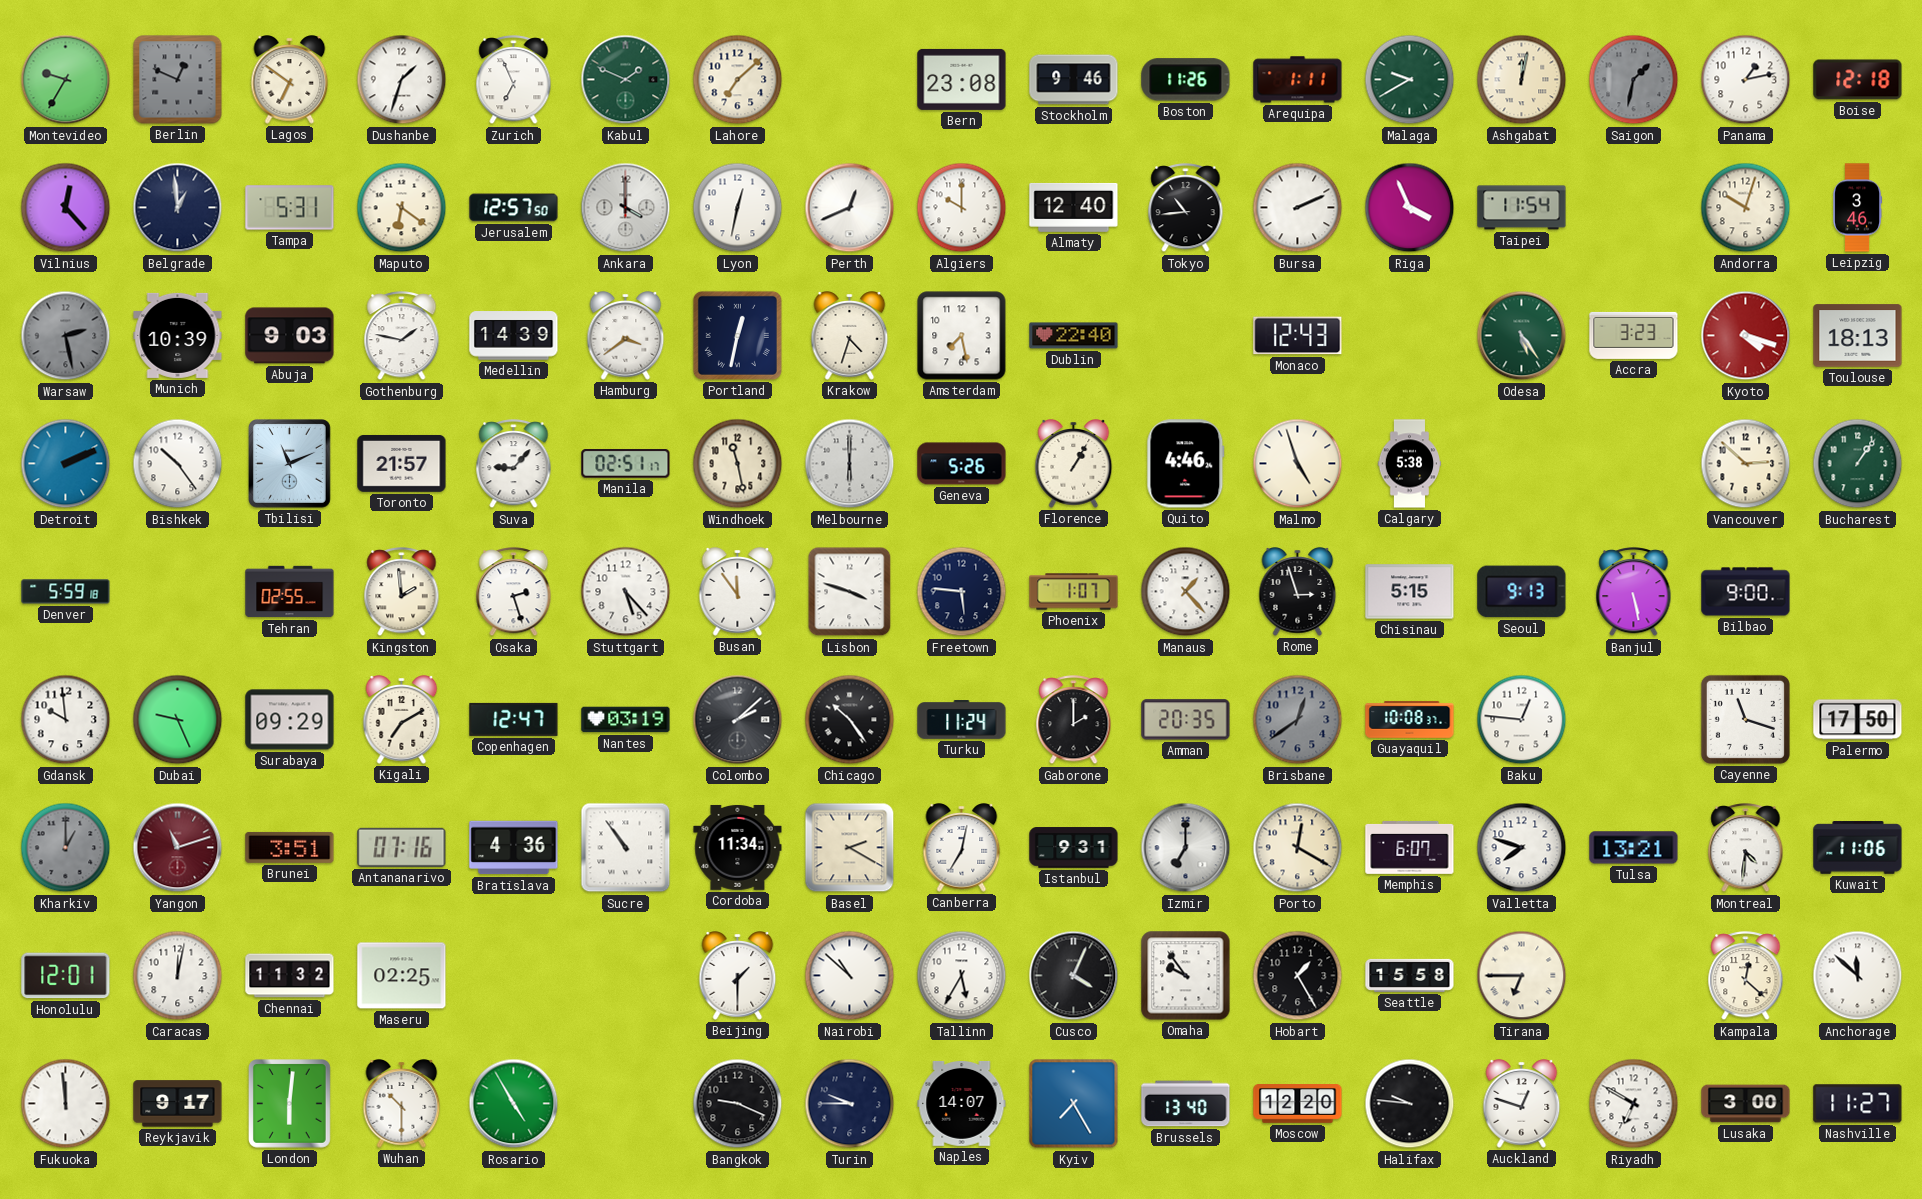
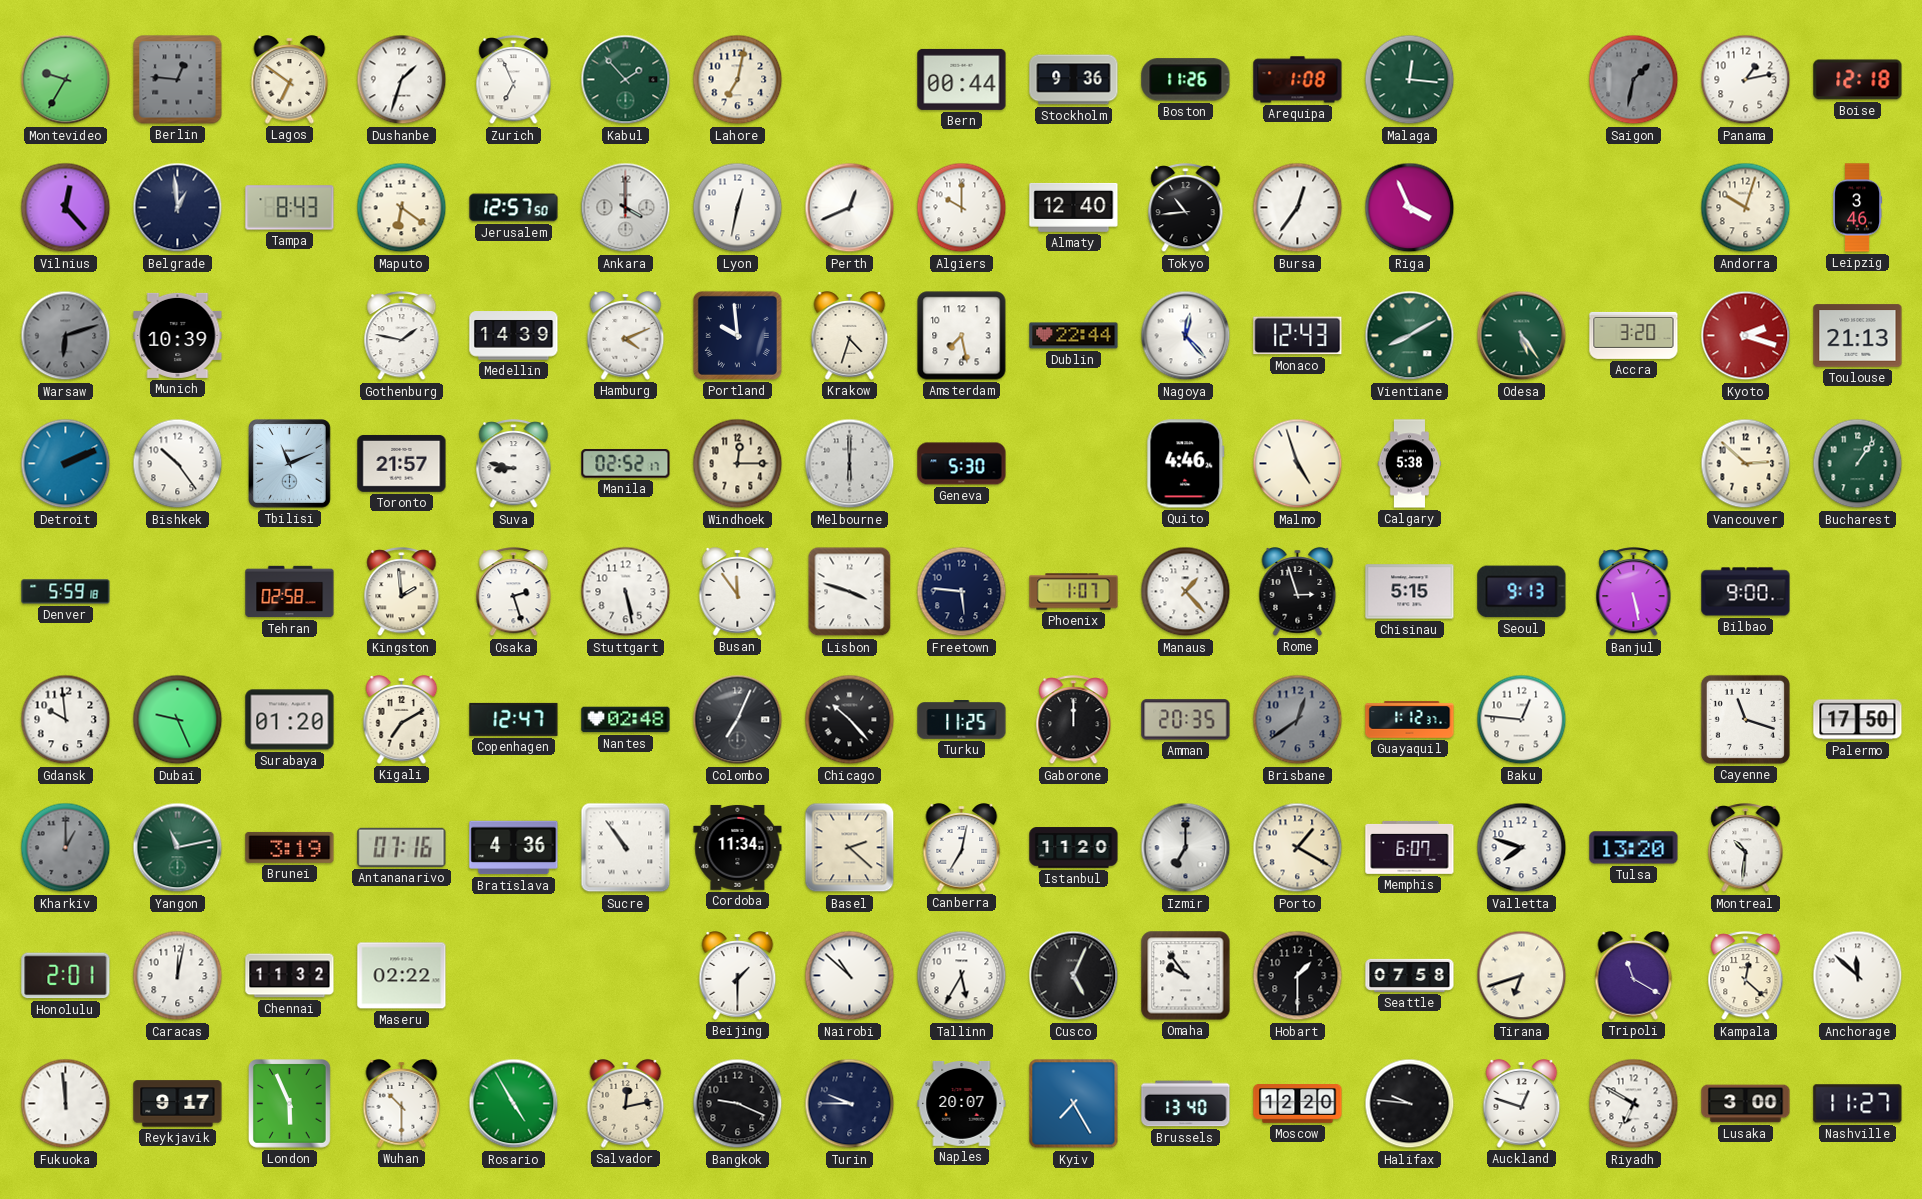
Berlin: 12:49 -> 12:46 (178, 80)
Kabul: 1:49 -> 1:53 (626, 80)
Lahore: 7:08 -> 7:02 (738, 80)
Bern: 23:08 -> 00:44 (962, 79)
Stockholm: 9:46 -> 9:36 (1074, 80)
Arequipa: 1:11 -> 1:08 (1298, 80)
Malaga: 9:40 -> 12:16 (1410, 80)
Ashgabat: 12:02 -> none (1522, 80)
Tampa: 5:31 -> 8:43 (290, 208)
Bursa: 2:11 -> 12:36 (1298, 208)
Taipei: 11:54 -> none (1522, 208)
Warsaw: 2:28 -> 6:12 (66, 336)
Abuja: 9:03 -> none (290, 336)
Hamburg: 3:39 -> 4:11 (626, 336)
Portland: 12:32 -> 9:59 (737, 335)
Dublin: 22:40 -> 22:44 (1074, 336)
Nagoya: none -> 12:23 (1186, 336)
Vientiane: none -> 8:10 (1410, 336)
Accra: 3:23 -> 3:20 (1634, 335)
Kyoto: 4:18 -> 2:18 (1746, 336)
Toulouse: 18:13 -> 21:13 (1858, 336)
Suva: 9:07 -> 8:47 (514, 464)
Manila: 02:51 -> 02:52 (626, 464)
Windhoek: 11:28 -> 12:15 (738, 464)
Geneva: 5:26 -> 5:30 (962, 464)
Florence: 1:05 -> none (1074, 464)
Tehran: 02:55 -> 02:58 (290, 592)
Stuttgart: 5:23 -> 5:28 (626, 592)
Surabaya: 09:29 -> 01:20 (290, 720)
Nantes: 03:19 -> 02:48 (626, 720)
Colombo: 2:08 -> 7:04 (738, 720)
Chicago: 10:24 -> 10:23 (850, 720)
Turku: 11:24 -> 11:25 (962, 720)
Gaborone: 2:00 -> 12:00 (1074, 720)
Guayaquil: 10:08 -> 1:12 (1410, 720)
Yangon: 11:12 -> 11:13 (178, 848)
Yangon dial: burgundy -> green (178, 848)
Brunei: 3:51 -> 3:19 (290, 847)
Basel: 2:20 -> 2:22 (850, 848)
Istanbul: 9:31 -> 11:20 (1074, 848)
Porto: 12:20 -> 1:20 (1298, 848)
Tulsa: 13:21 -> 13:20 (1634, 848)
Montreal: 4:31 -> 10:31 (1746, 848)
Kuwait: 11:06 -> none (1858, 848)
Honolulu: 12:01 -> 2:01 (66, 976)
Maseru: 02:25 -> 02:22 (402, 976)
Cusco: 4:04 -> 5:04 (1074, 976)
Hobart: 1:25 -> 1:30 (1298, 976)
Seattle: 15:58 -> 07:58 (1410, 975)
Tirana: 6:45 -> 6:42 (1522, 976)
Tripoli: none -> 11:20 (1634, 976)
London: 6:01 -> 5:56 (290, 1104)
Salvador: none -> 12:13 (626, 1104)
Naples: 14:07 -> 20:07 (962, 1103)
